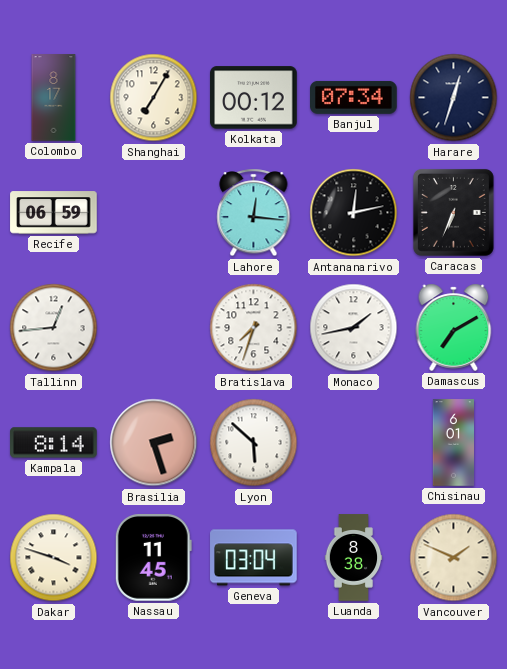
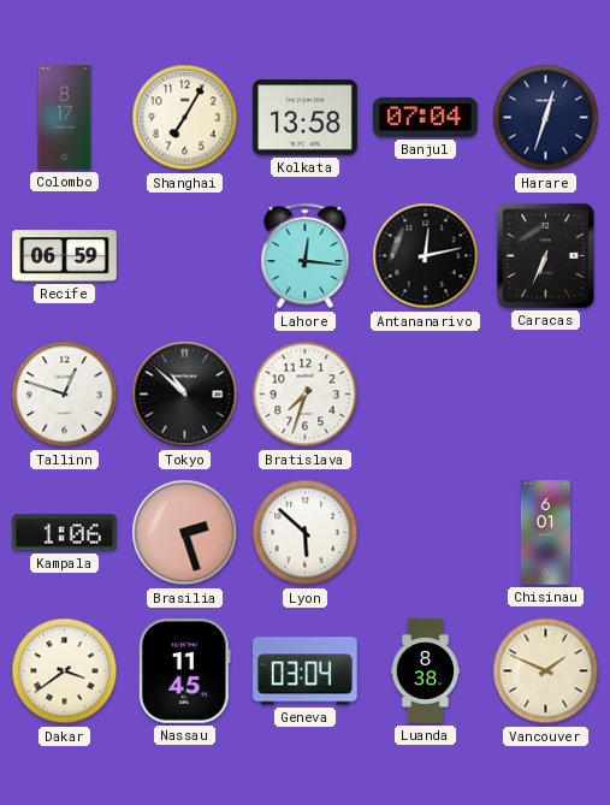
Kolkata: 00:12 -> 13:58 (306, 118)
Banjul: 07:34 -> 07:04 (426, 117)
Tallinn: 12:44 -> 12:48 (65, 395)
Tokyo: none -> 10:52 (185, 395)
Monaco: 1:43 -> none (354, 328)
Damascus: 7:10 -> none (454, 327)
Kampala: 8:14 -> 1:06 (65, 533)
Dakar: 3:48 -> 3:39 (65, 671)
